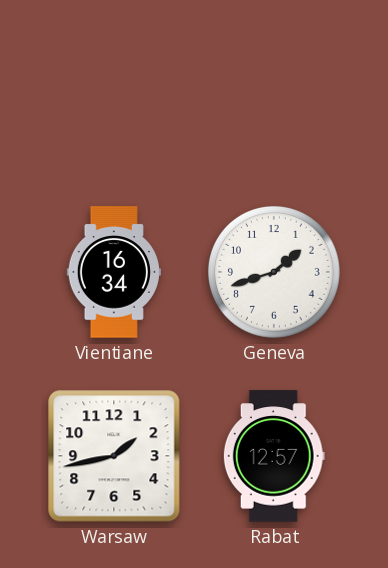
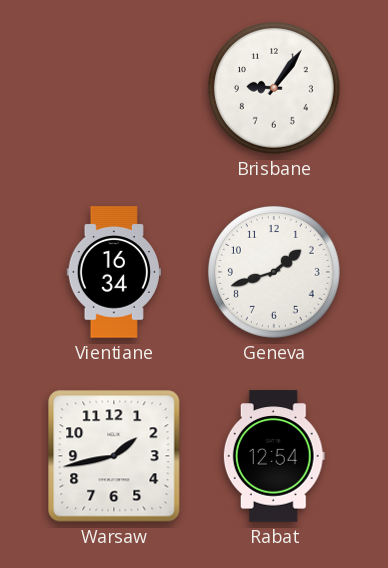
Brisbane: none -> 9:06 (274, 88)
Rabat: 12:57 -> 12:54 (274, 456)
